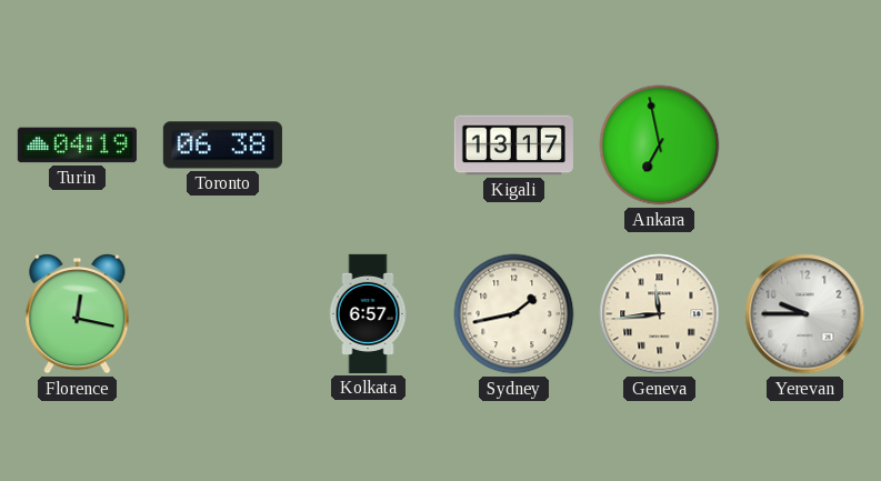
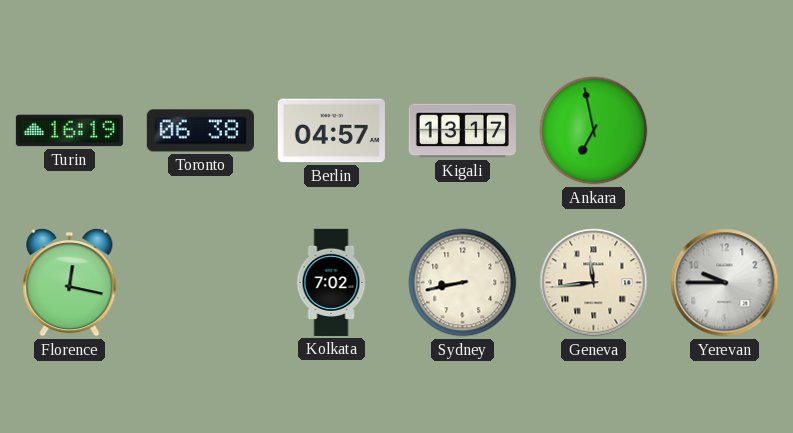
Turin: 04:19 -> 16:19 (69, 131)
Berlin: none -> 04:57 (331, 131)
Kolkata: 6:57 -> 7:02 (331, 282)
Sydney: 1:43 -> 8:43 (463, 283)
